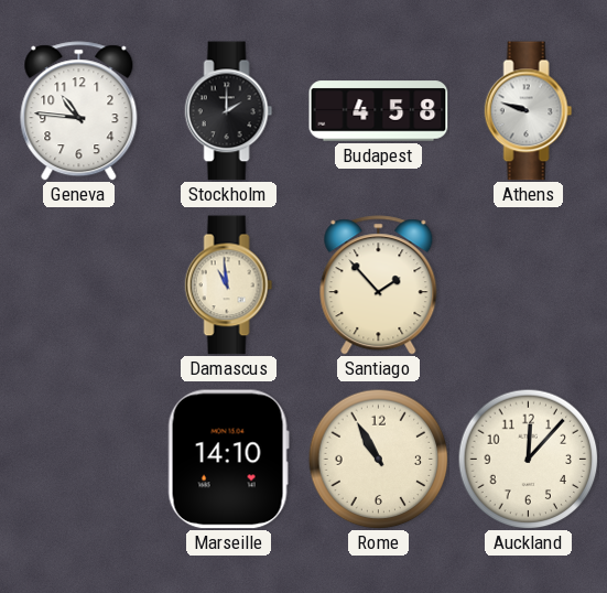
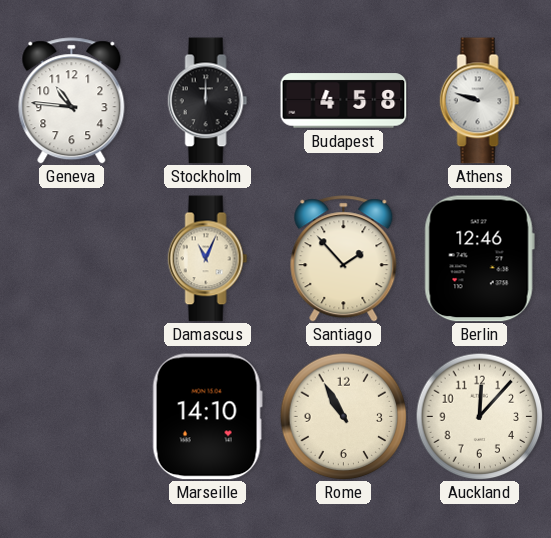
Stockholm: 2:00 -> 12:00 (208, 101)
Damascus: 10:59 -> 11:04 (208, 259)
Berlin: none -> 12:46 (479, 259)
